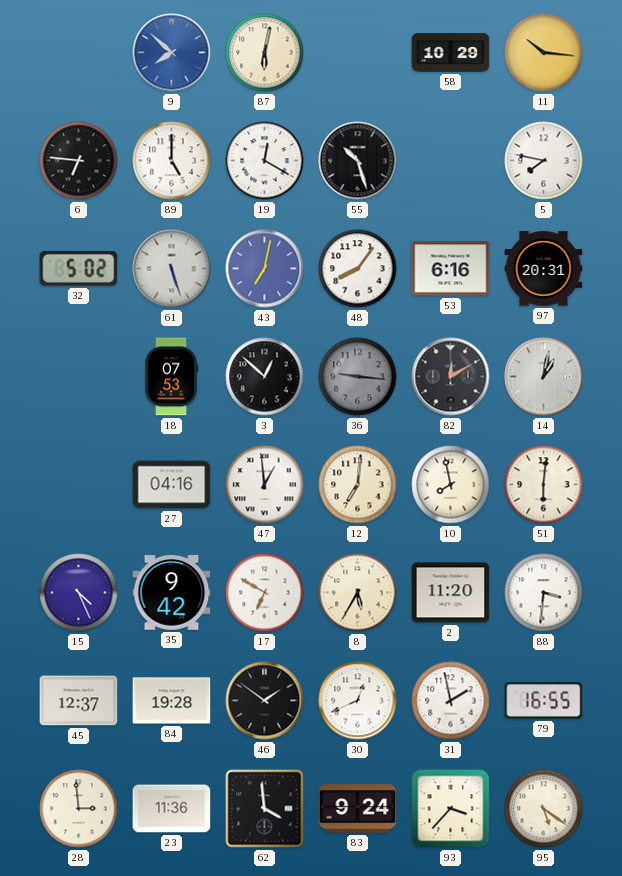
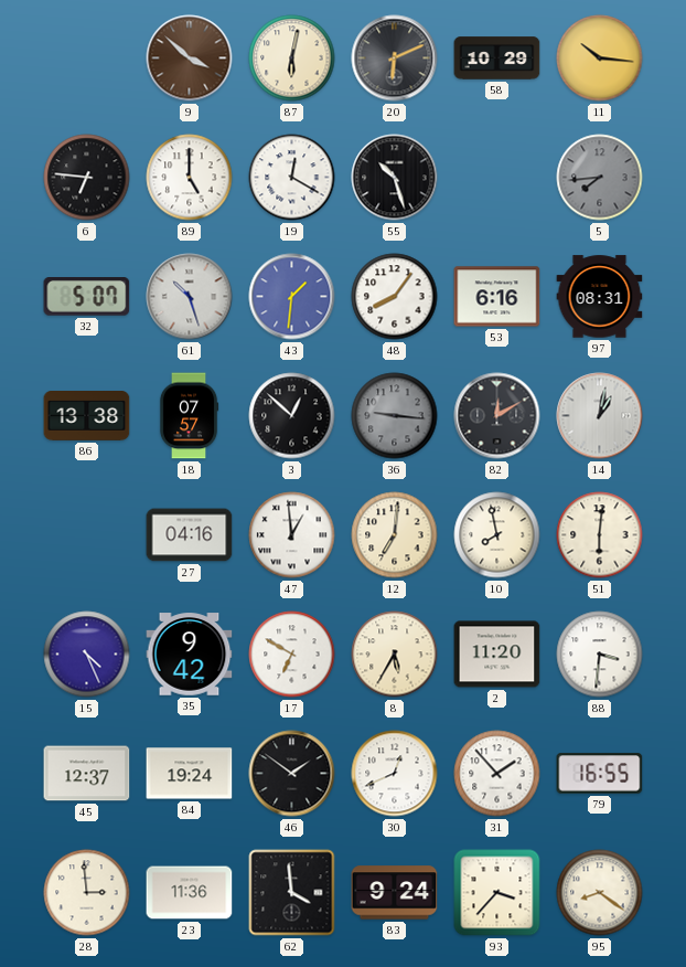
9: 7:52 -> 3:52 (190, 59)
9 dial: blue -> brown (190, 59)
20: none -> 6:11 (395, 59)
5: 7:47 -> 7:44 (600, 178)
5 dial: white -> grey (600, 178)
32: 5:02 -> 5:07 (87, 297)
61: 5:27 -> 10:27 (190, 297)
43: 7:02 -> 1:31 (292, 297)
97: 20:31 -> 08:31 (600, 297)
86: none -> 13:38 (87, 416)
18: 07:53 -> 07:57 (189, 416)
84: 19:28 -> 19:24 (190, 774)
31: 1:58 -> 1:53 (497, 774)
95: 5:21 -> 8:21 (600, 893)
